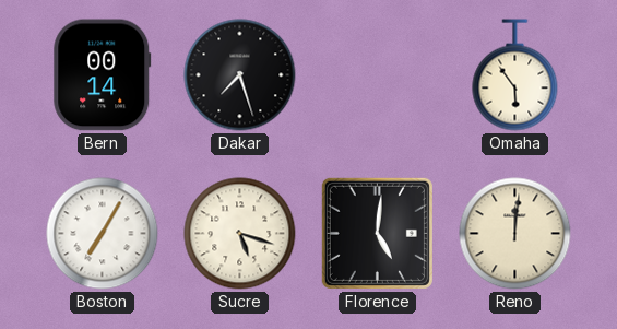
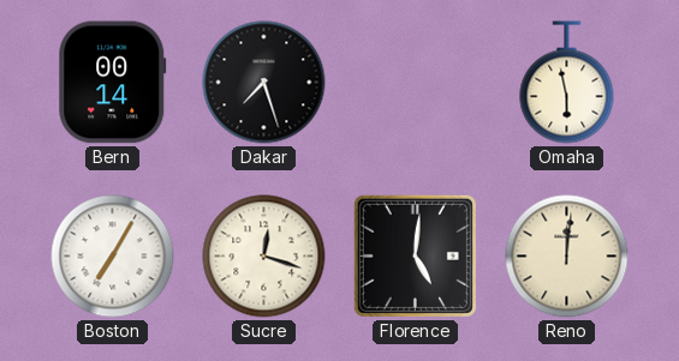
Omaha: 5:54 -> 5:58 (567, 83)
Sucre: 5:18 -> 12:18 (264, 257)
